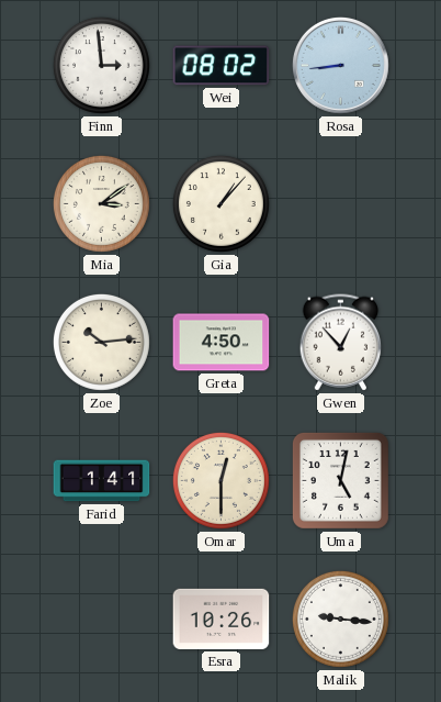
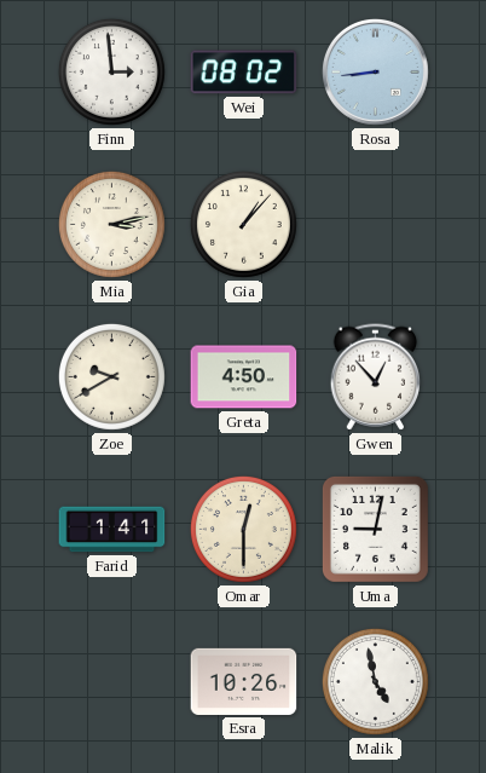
Mia: 3:09 -> 3:13 (111, 224)
Zoe: 10:14 -> 9:40 (111, 376)
Uma: 5:02 -> 9:02 (375, 529)
Malik: 9:16 -> 4:58 (375, 681)
